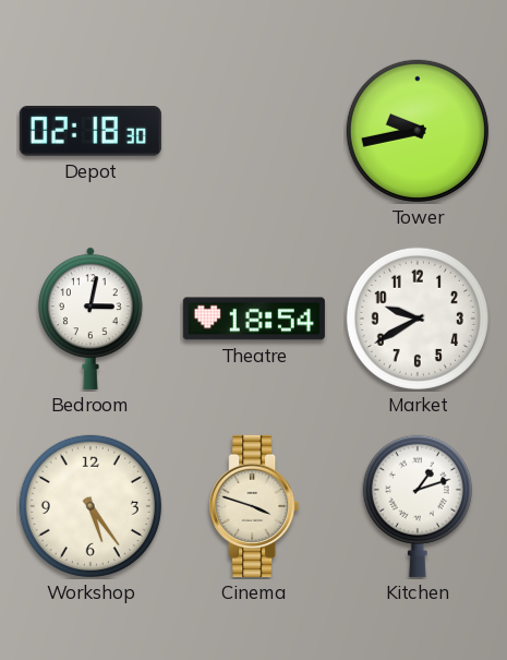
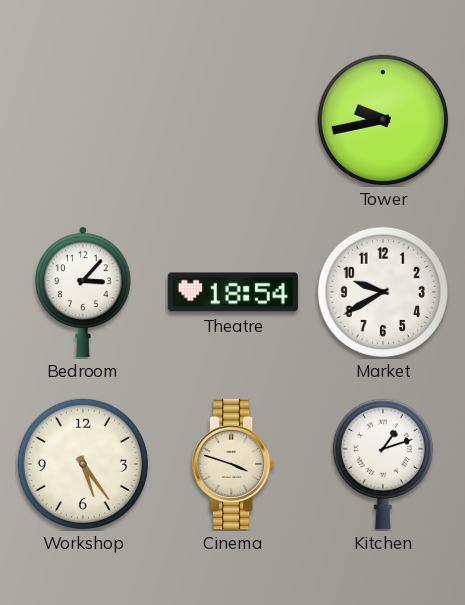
Depot: 02:18 -> none (90, 132)
Bedroom: 3:02 -> 3:07 (84, 292)
